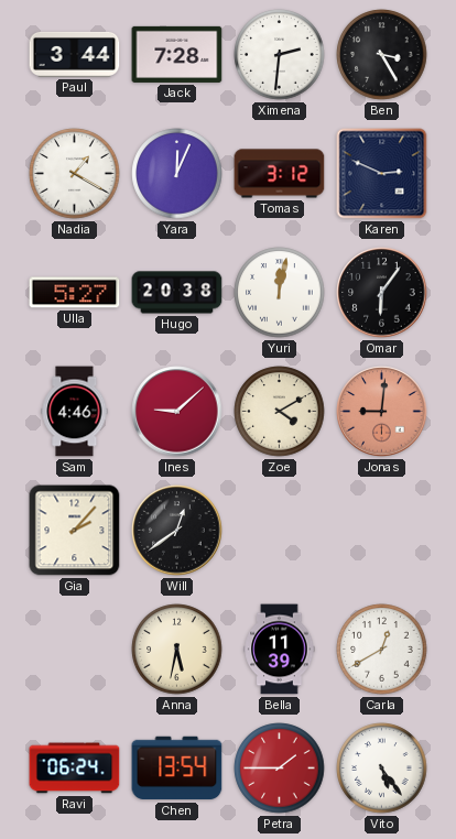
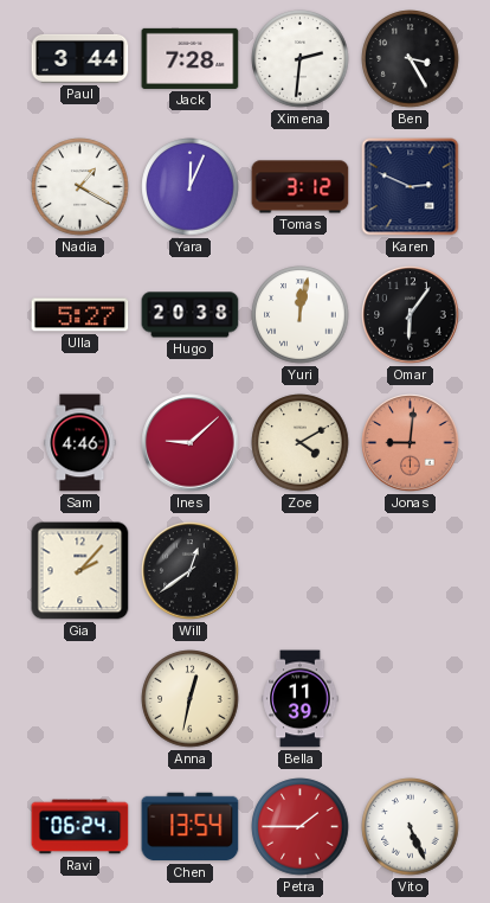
Anna: 5:32 -> 12:32 (191, 699)
Carla: 12:40 -> none (382, 650)
Vito: 5:24 -> 5:26 (411, 827)
